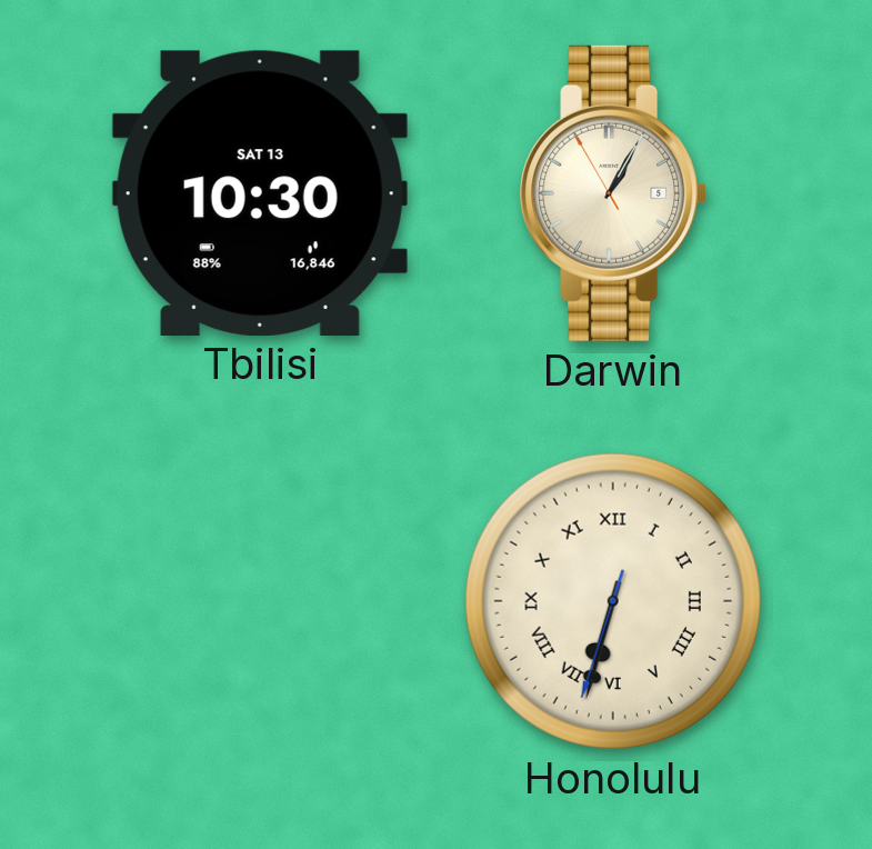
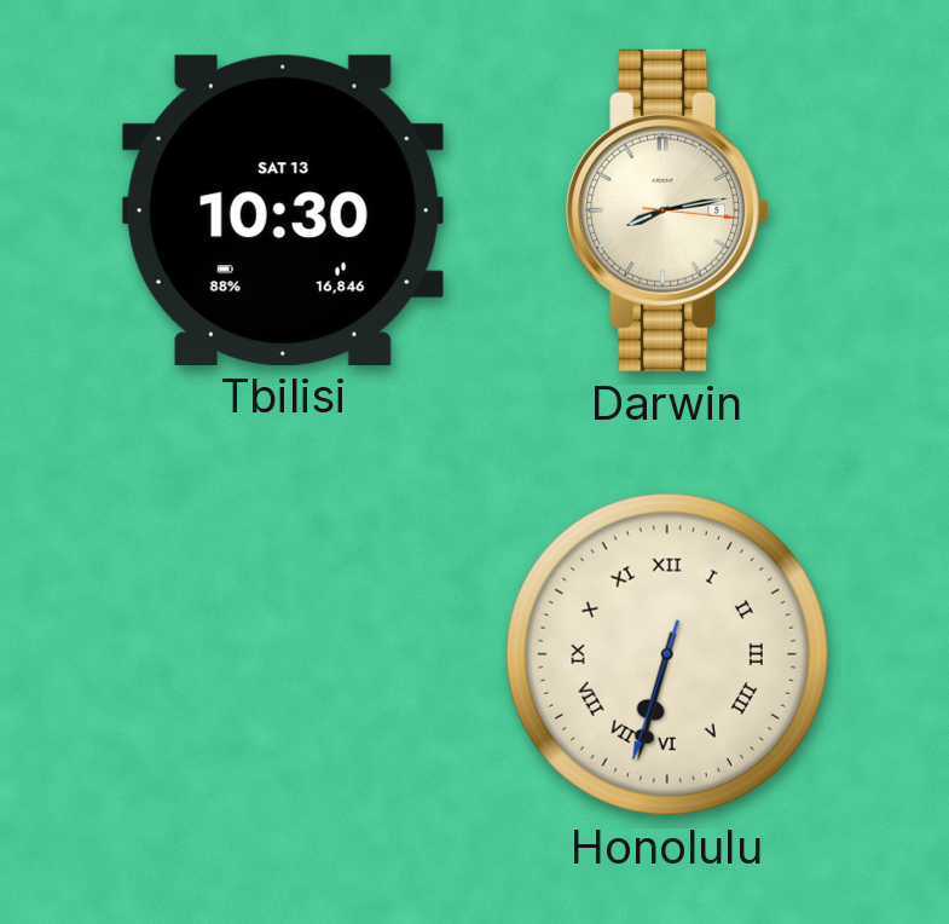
Darwin: 1:04 -> 8:13 (667, 210)
